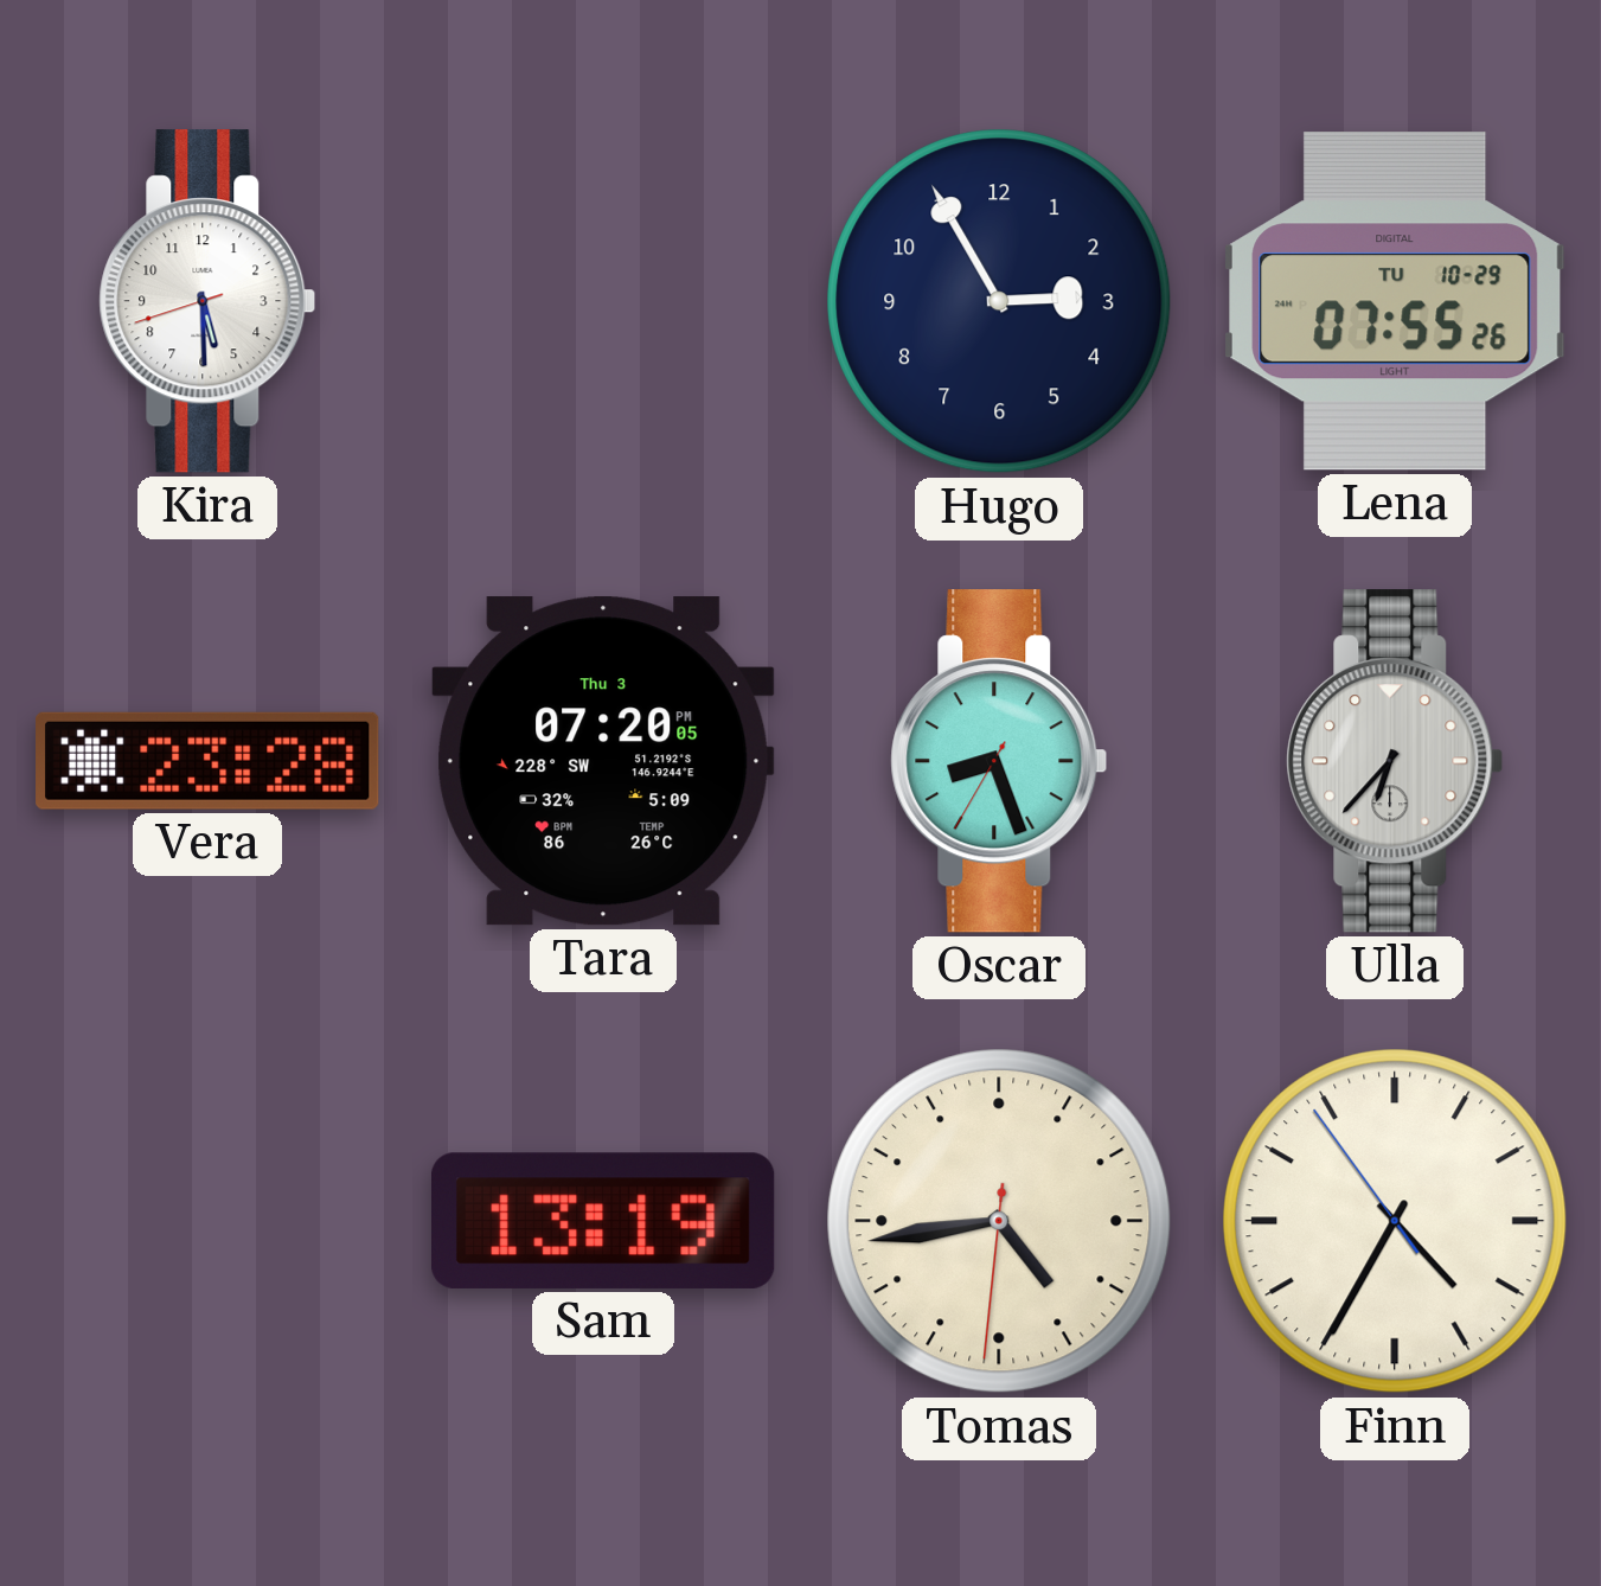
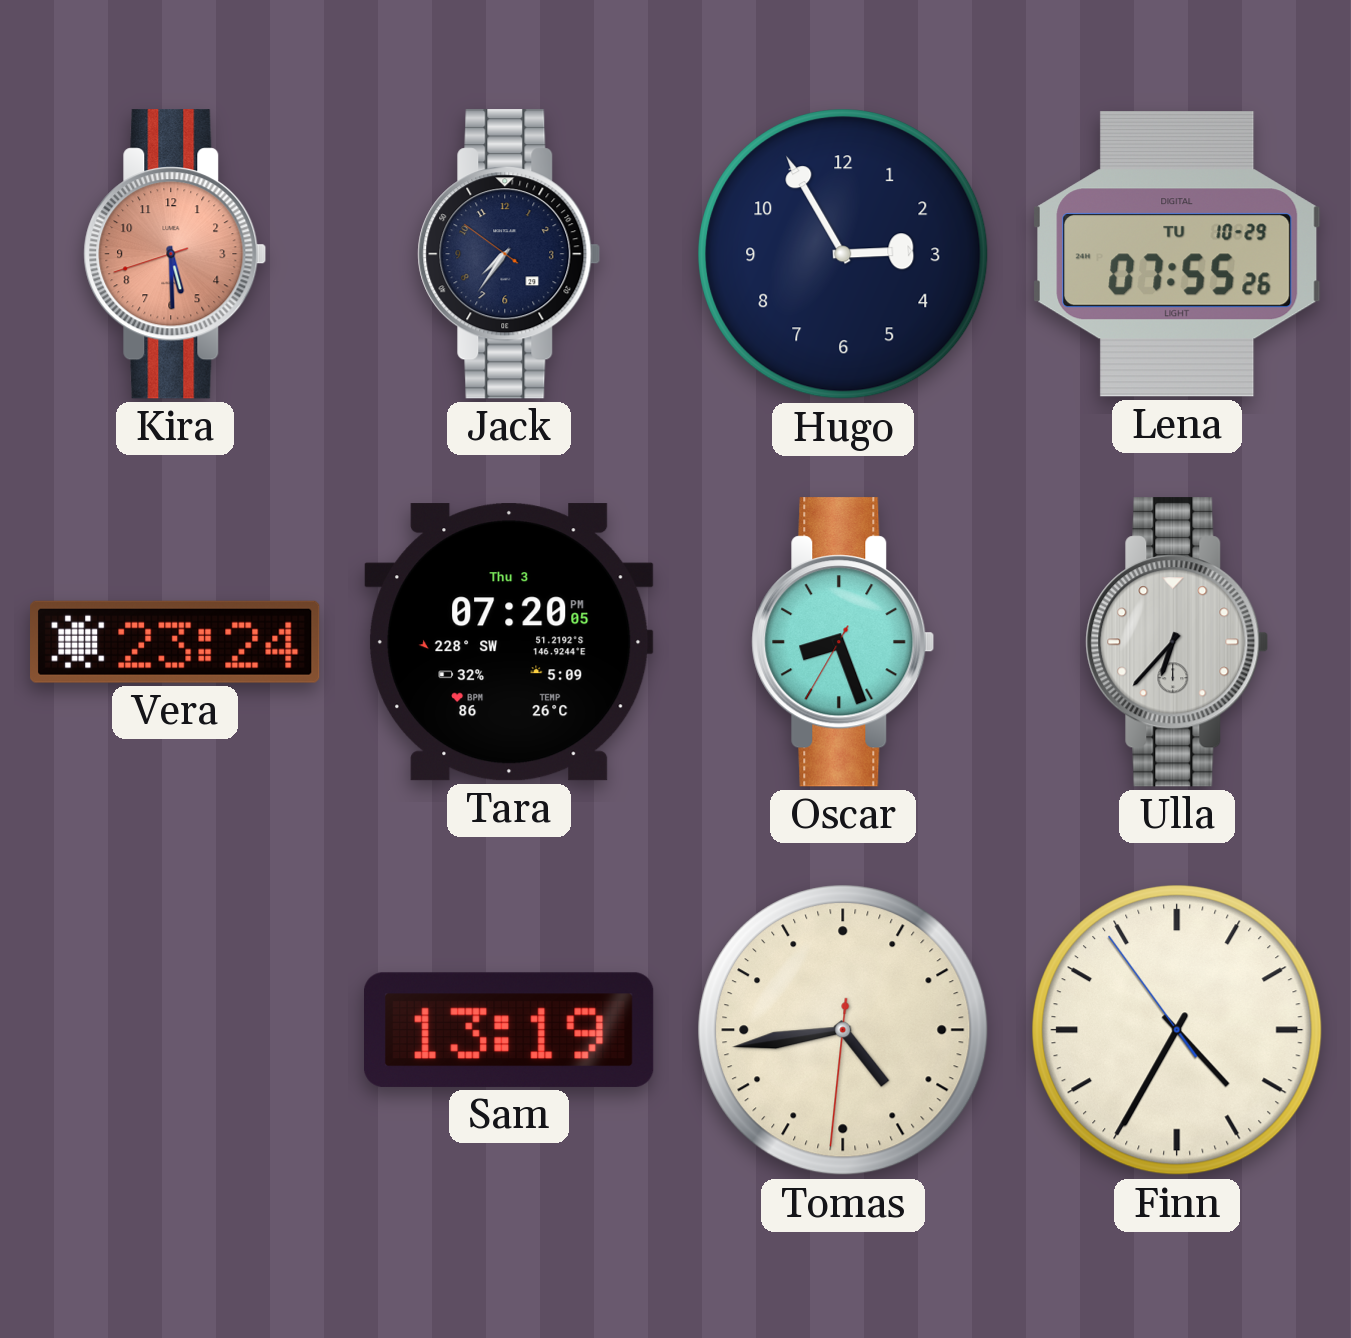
Kira dial: white -> salmon (175, 254)
Jack: none -> 7:35 (509, 254)
Vera: 23:28 -> 23:24 (175, 642)
